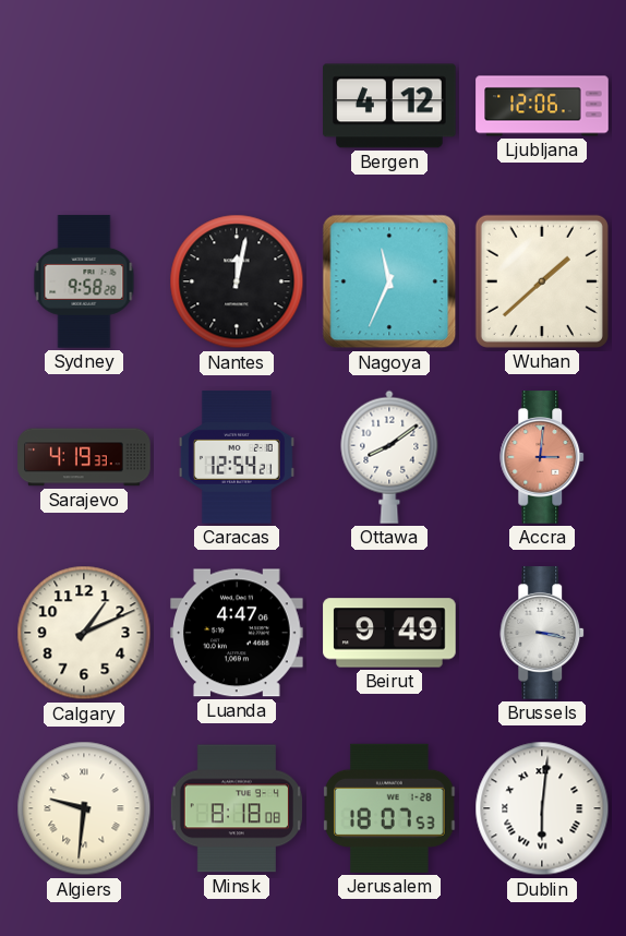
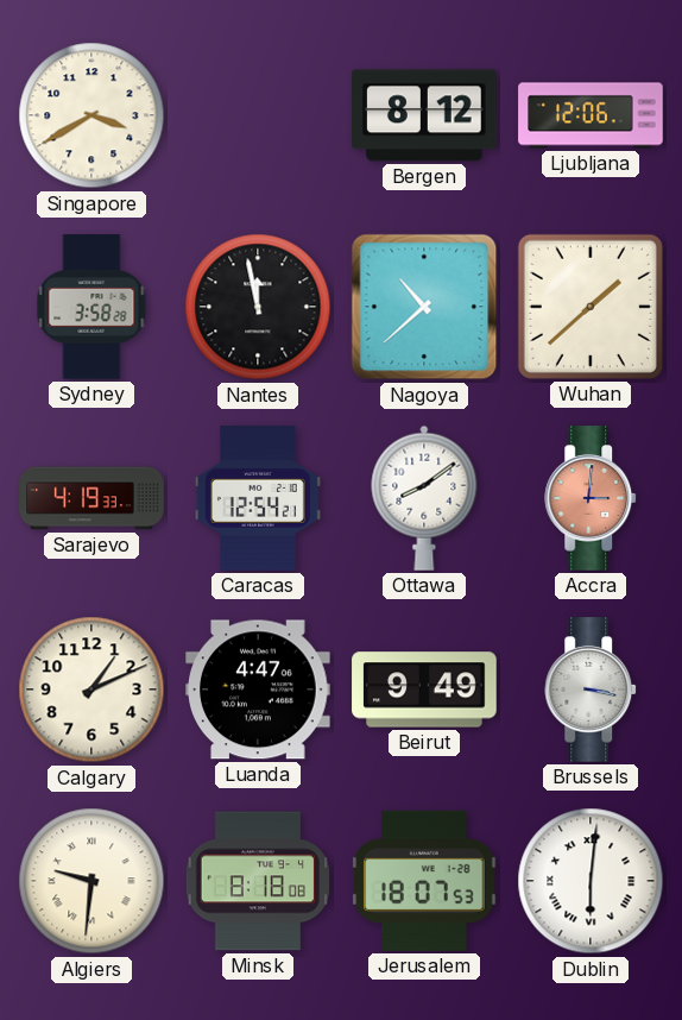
Singapore: none -> 3:40 (91, 115)
Bergen: 4:12 -> 8:12 (424, 115)
Sydney: 9:58 -> 3:58 (91, 307)
Nantes: 12:02 -> 11:58 (258, 307)
Nagoya: 11:34 -> 10:38 (424, 307)
